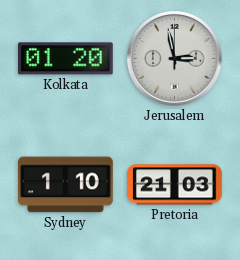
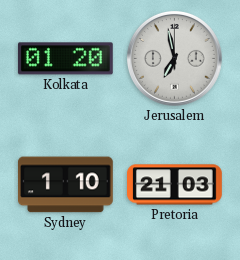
Jerusalem: 2:58 -> 6:58 (174, 58)
